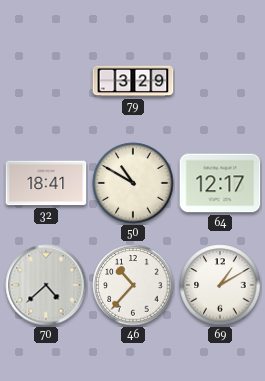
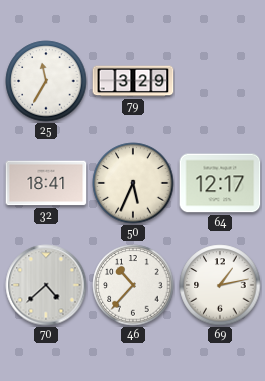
25: none -> 11:35 (46, 81)
50: 10:50 -> 5:34 (133, 183)
69: 1:10 -> 1:13 (220, 285)
